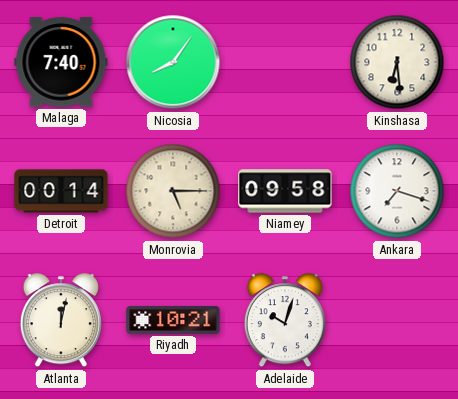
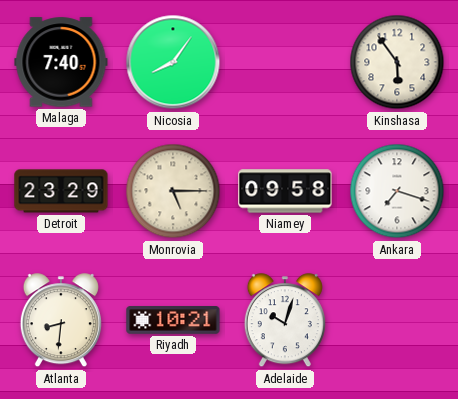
Kinshasa: 6:29 -> 5:54 (397, 62)
Detroit: 00:14 -> 23:29 (61, 191)
Atlanta: 12:02 -> 8:31 (61, 321)
